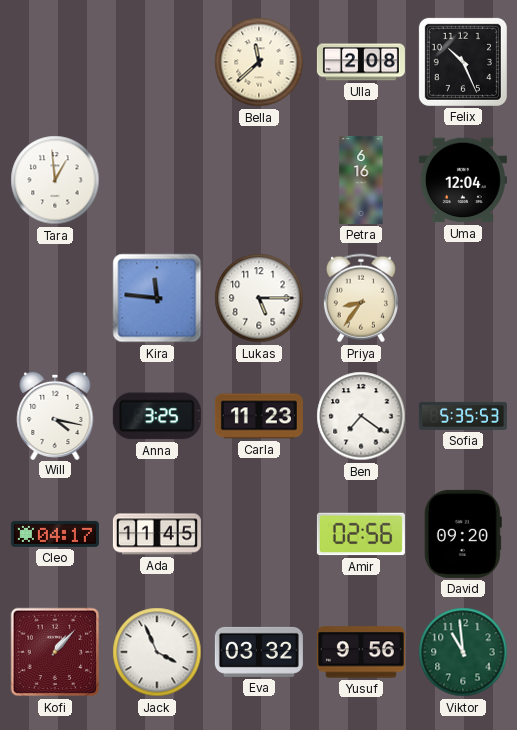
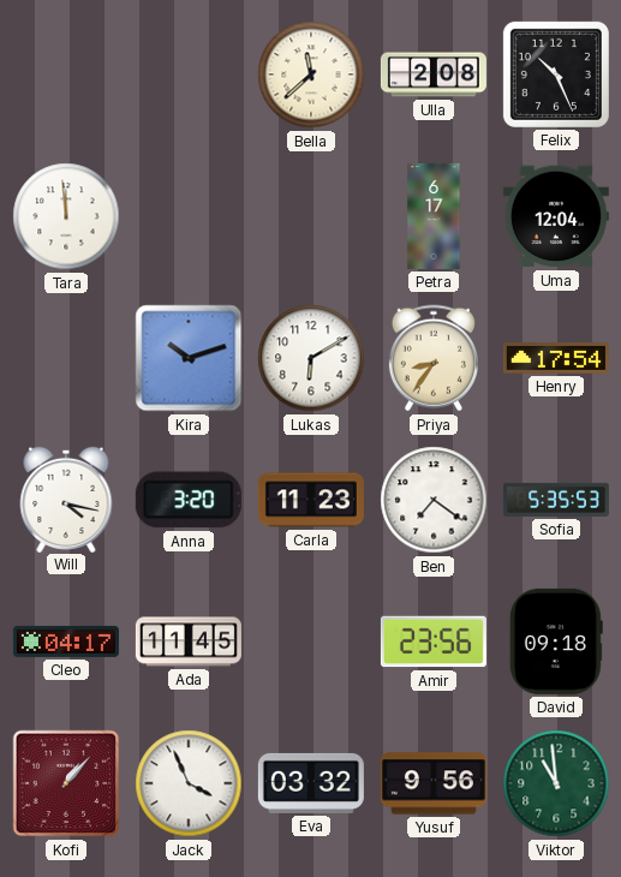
Tara: 12:59 -> 11:59 (66, 216)
Petra: 6:16 -> 6:17 (434, 216)
Kira: 11:46 -> 10:12 (189, 358)
Lukas: 5:15 -> 6:10 (311, 358)
Henry: none -> 17:54 (556, 359)
Anna: 3:25 -> 3:20 (189, 500)
Amir: 02:56 -> 23:56 (434, 642)
David: 09:20 -> 09:18 (556, 642)
